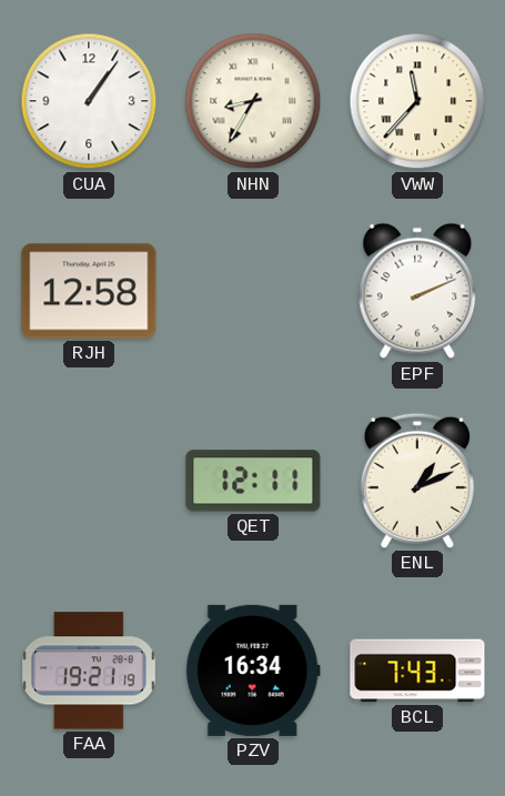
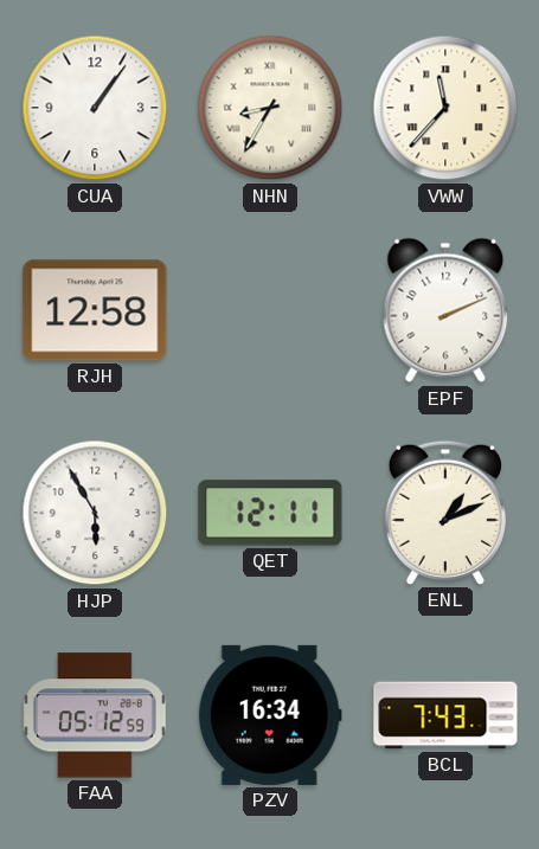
HJP: none -> 5:55 (95, 513)
FAA: 19:21 -> 05:12 (95, 715)
